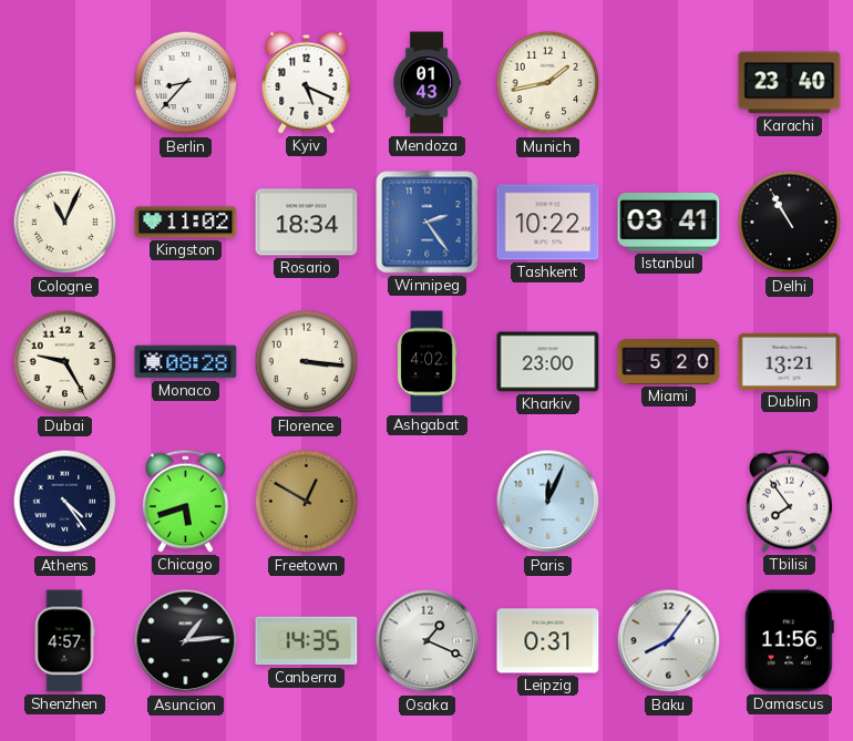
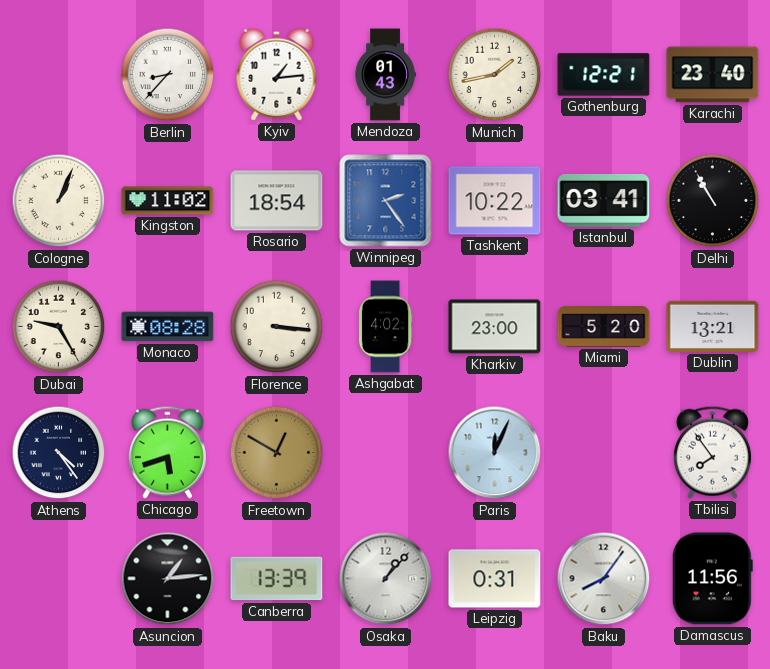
Kyiv: 5:19 -> 1:14 (277, 74)
Gothenburg: none -> 12:21 (604, 75)
Cologne: 11:04 -> 1:04 (59, 201)
Rosario: 18:34 -> 18:54 (277, 201)
Shenzhen: 4:57 -> none (64, 641)
Canberra: 14:35 -> 13:39 (277, 579)
Osaka: 1:19 -> 1:07 (386, 579)
